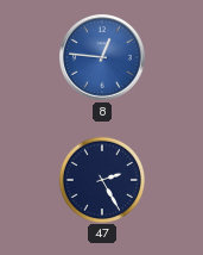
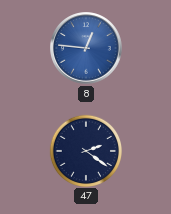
47: 2:25 -> 2:21 (85, 150)
